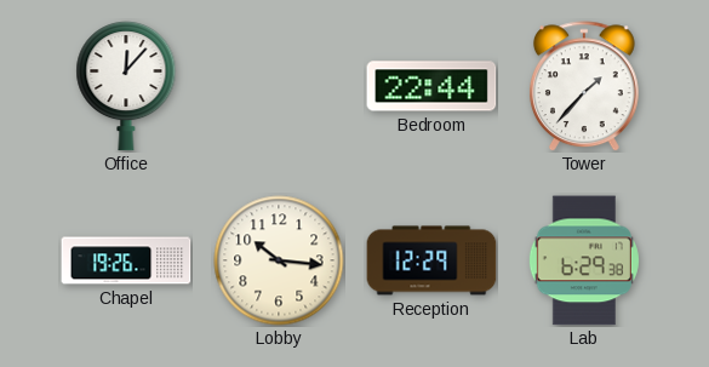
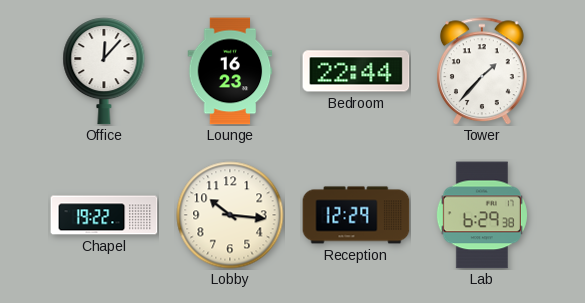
Lounge: none -> 16:23 (230, 71)
Chapel: 19:26 -> 19:22 (104, 215)
